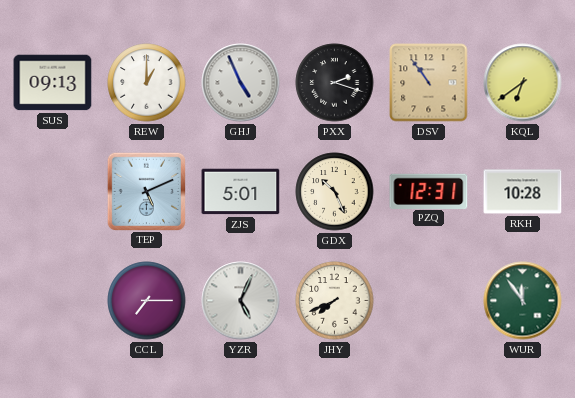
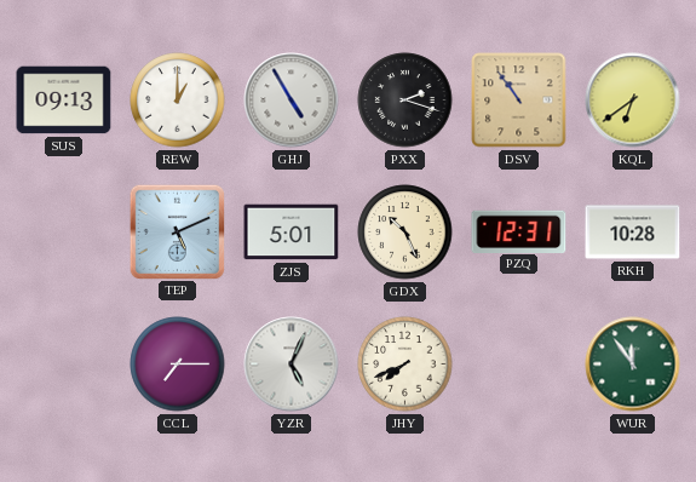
GHJ: 4:56 -> 4:55 (292, 101)
